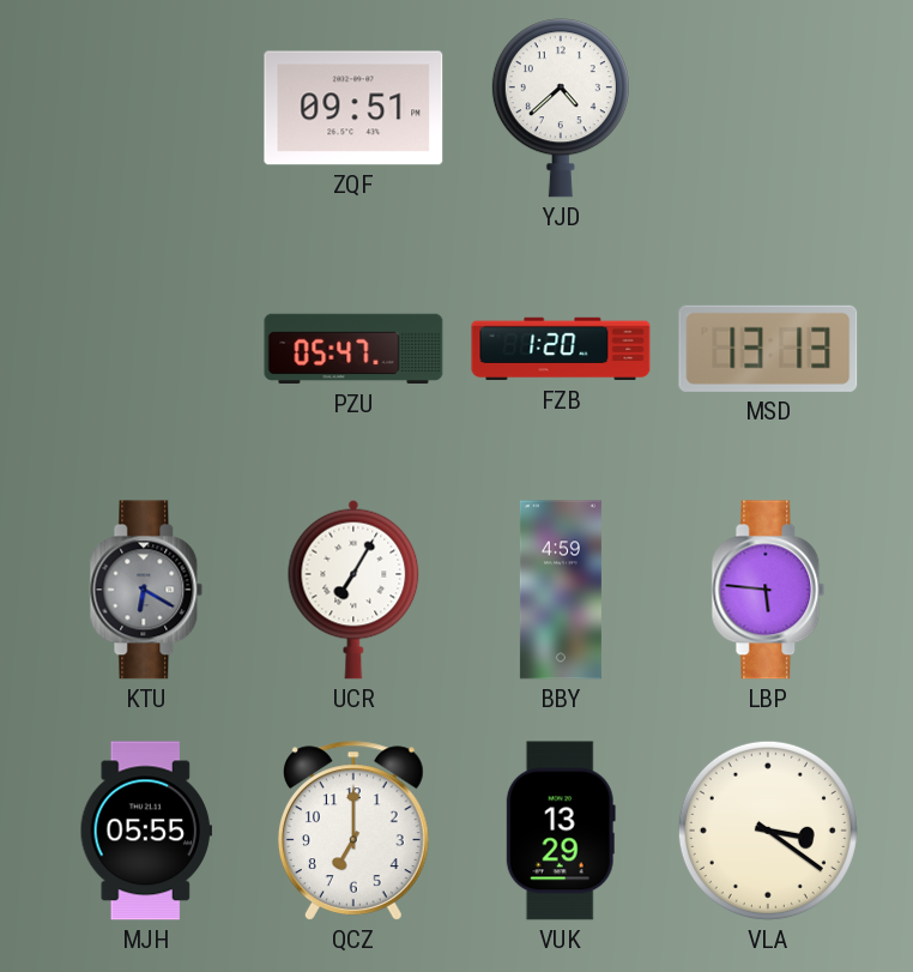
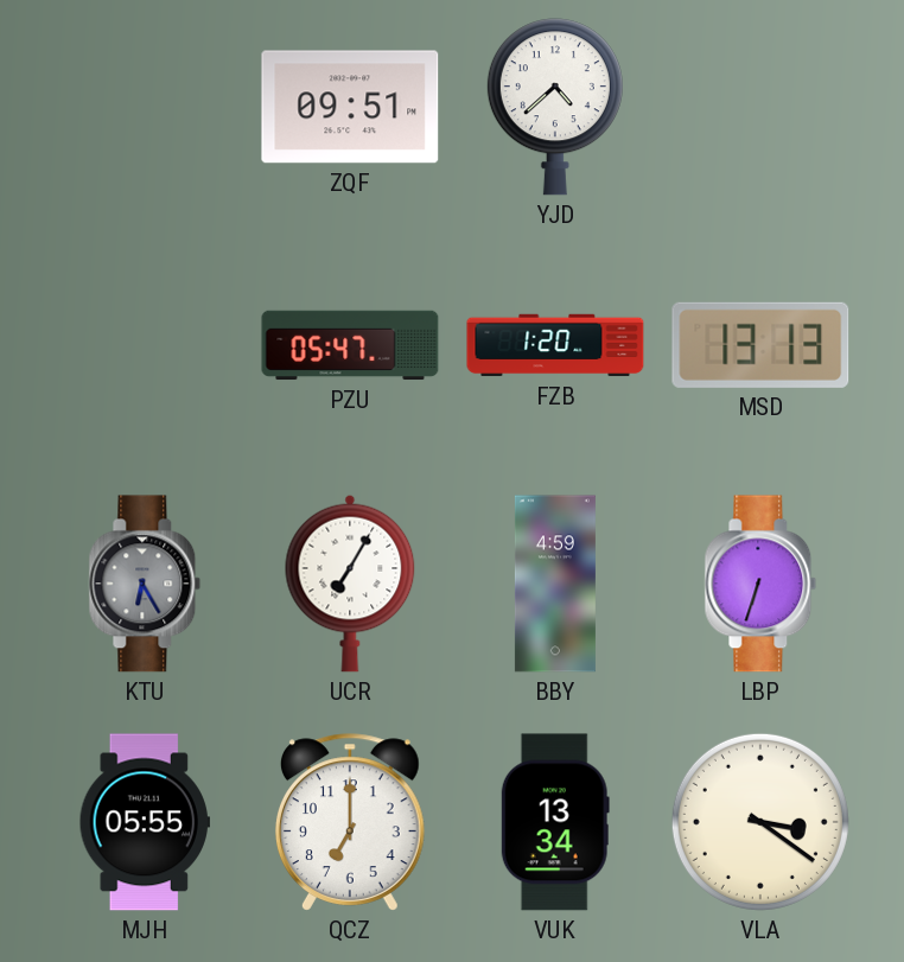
KTU: 6:20 -> 6:25 (145, 584)
LBP: 5:46 -> 6:33 (760, 584)
VUK: 13:29 -> 13:34 (555, 822)
